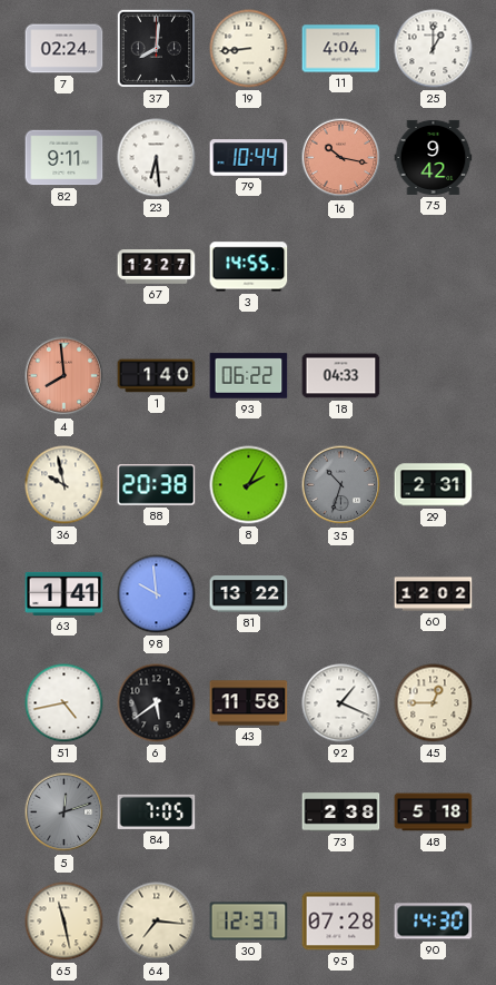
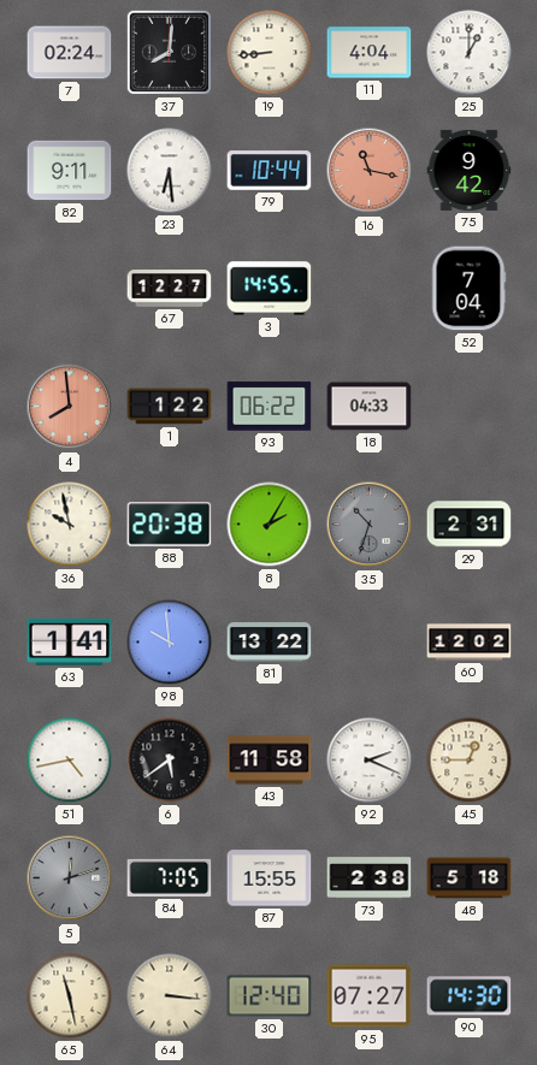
16: 10:17 -> 11:17 (370, 171)
52: none -> 7:04 (468, 289)
1: 1:40 -> 1:22 (170, 407)
92: 1:19 -> 2:19 (370, 761)
87: none -> 15:55 (270, 878)
64: 7:16 -> 3:16 (170, 996)
30: 12:37 -> 12:40 (270, 996)
95: 07:28 -> 07:27 (370, 996)
